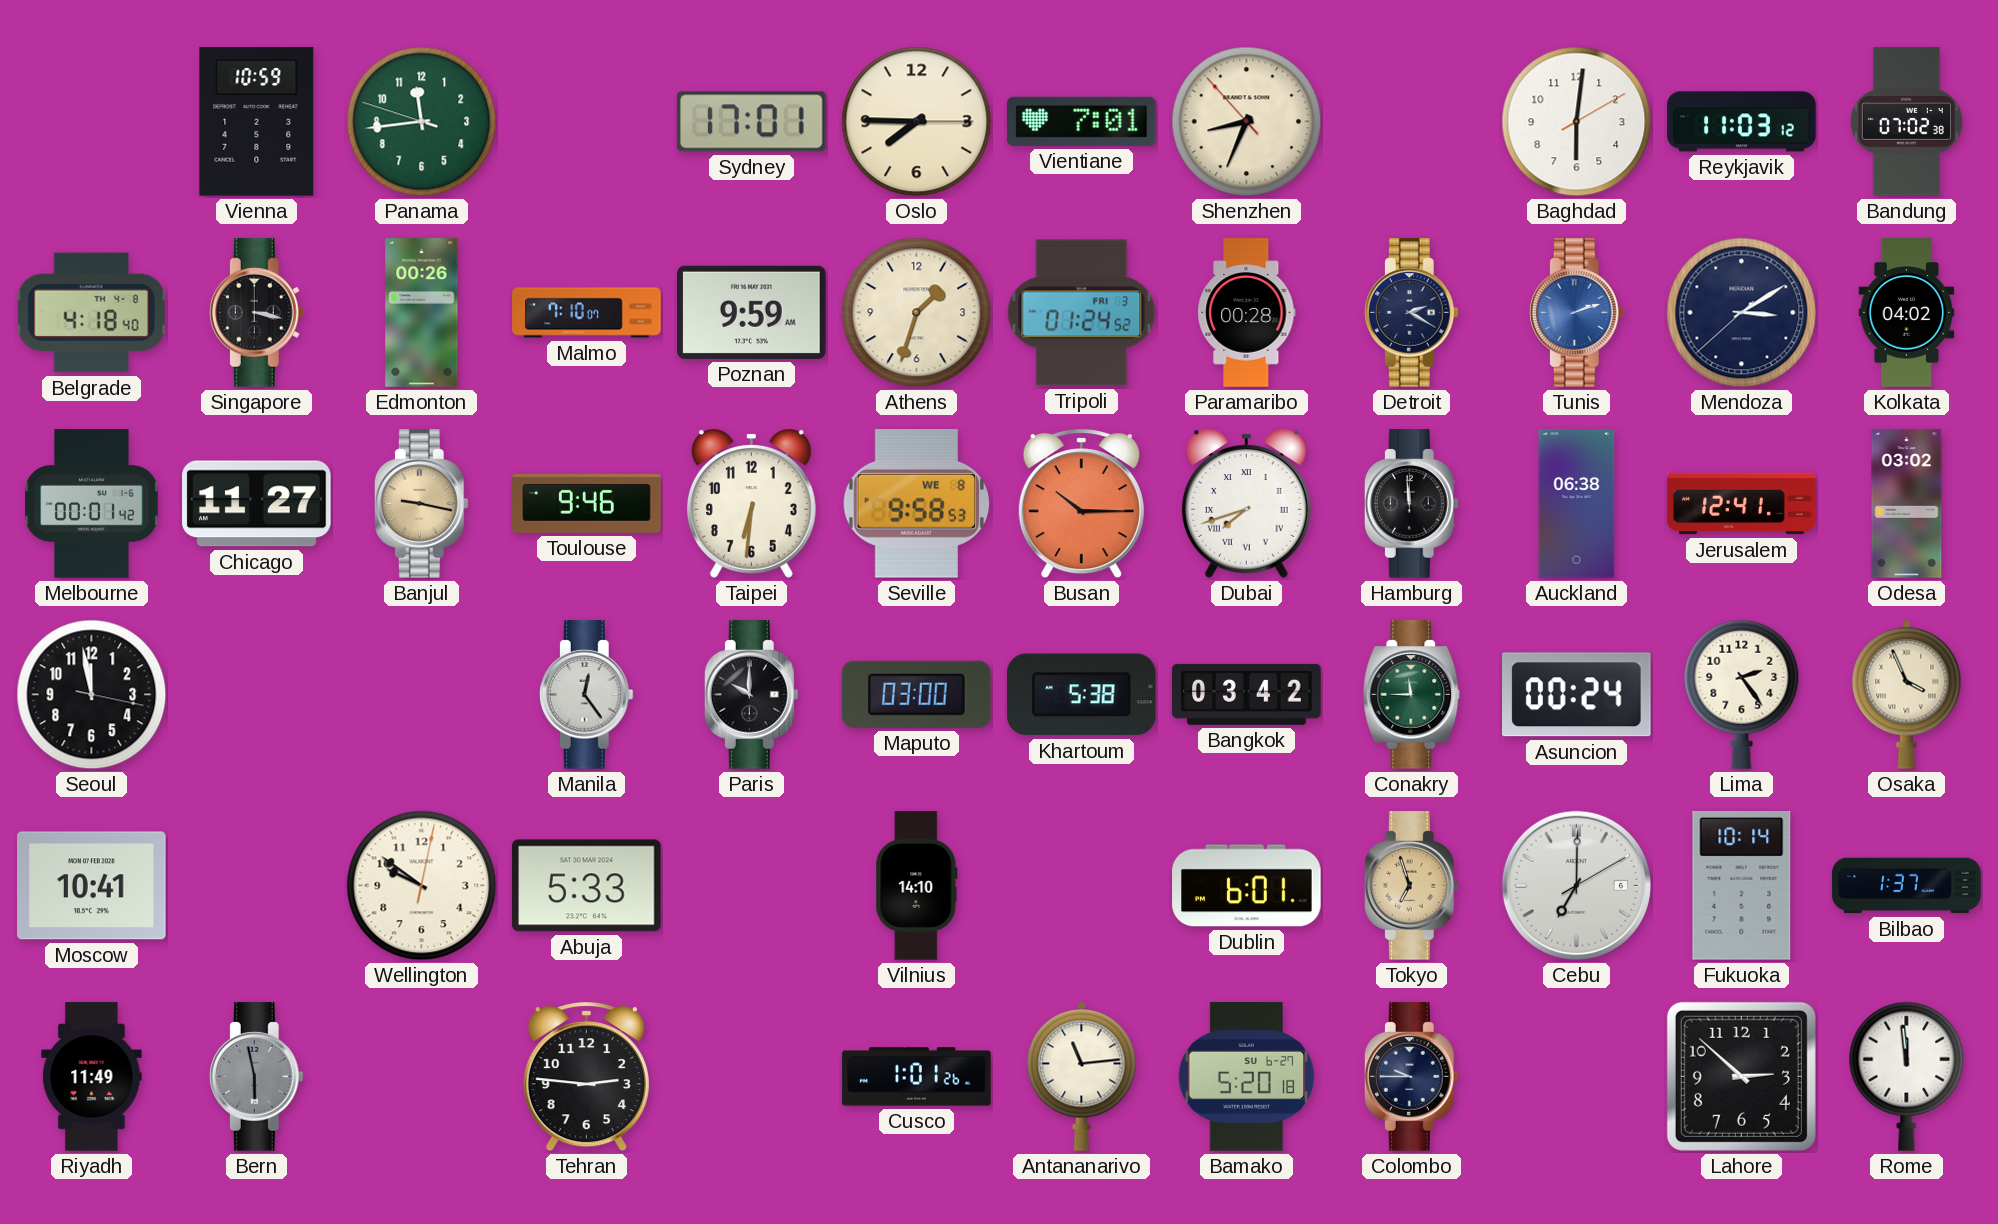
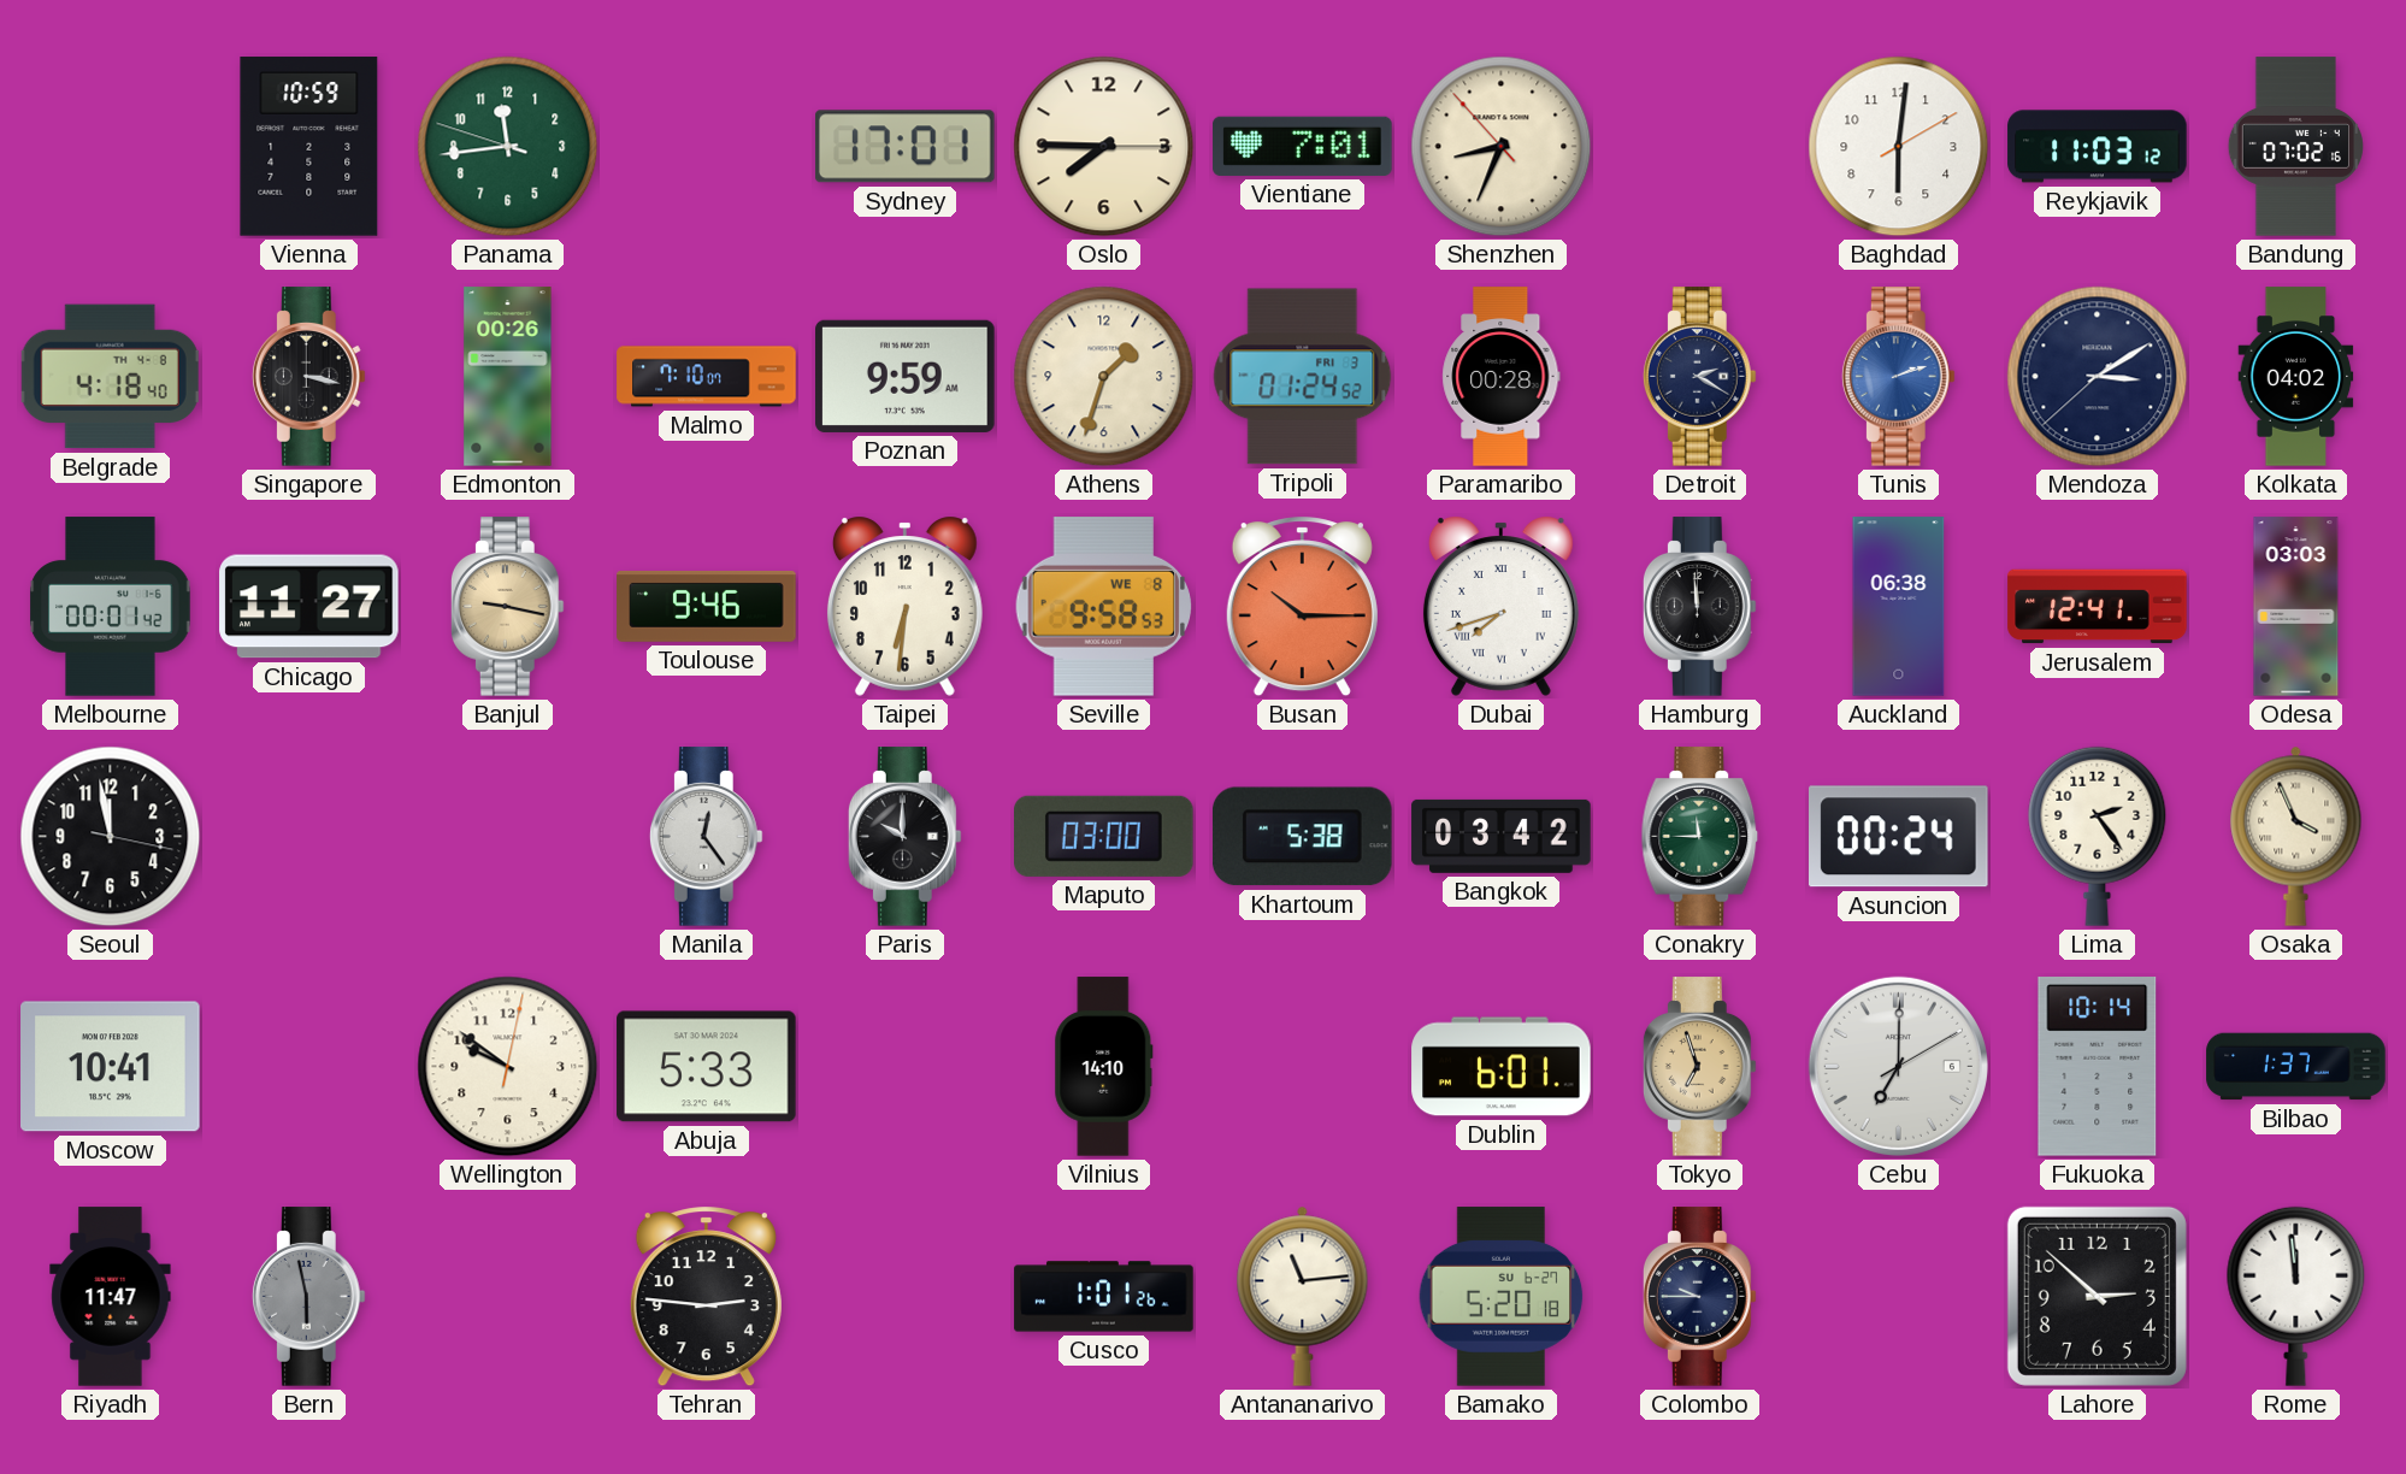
Bandung: 07:02:38 -> 07:02:16 (2295, 147)
Odesa: 03:02 -> 03:03 (2296, 607)
Riyadh: 11:49 -> 11:47 (111, 1297)
